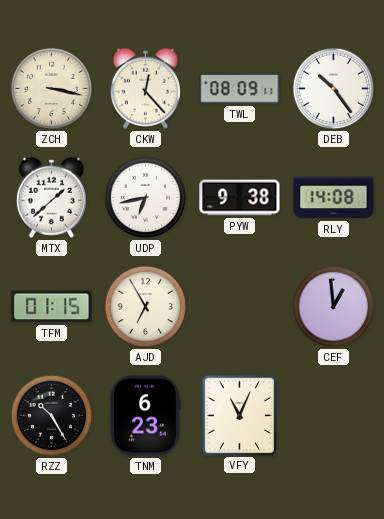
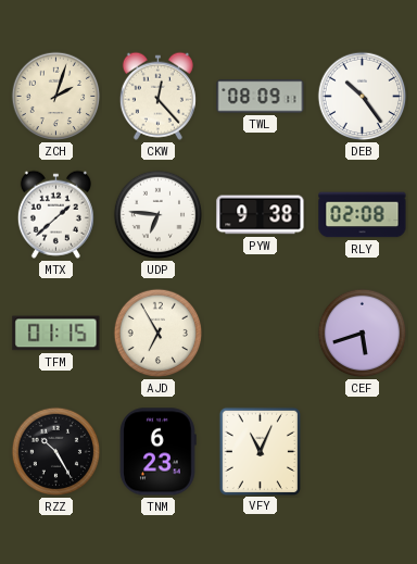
ZCH: 3:17 -> 2:03 (56, 97)
UDP: 6:43 -> 6:46 (159, 215)
RLY: 14:08 -> 02:08 (363, 215)
CEF: 12:59 -> 5:42 (363, 334)
